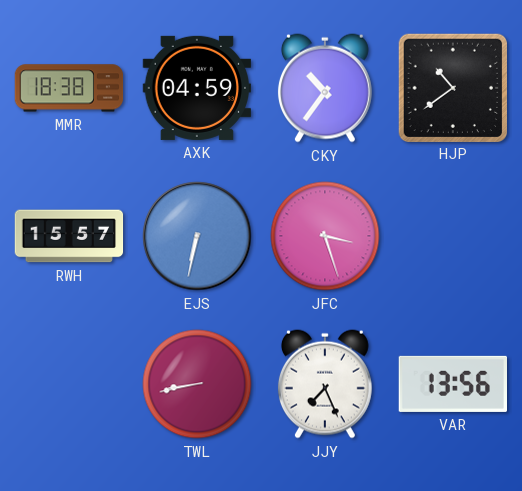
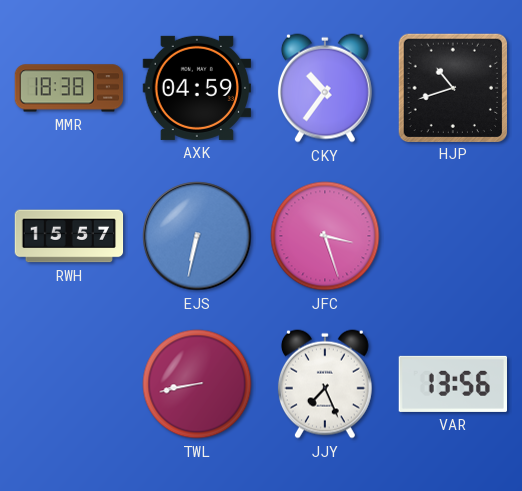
HJP: 10:39 -> 10:42 (452, 87)
